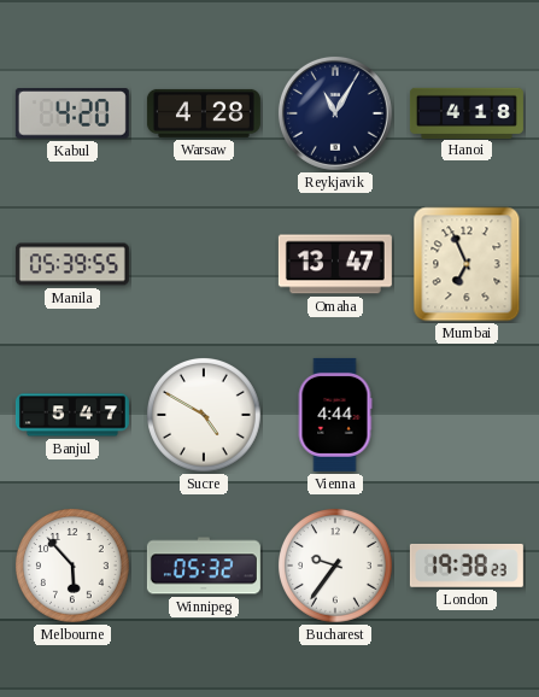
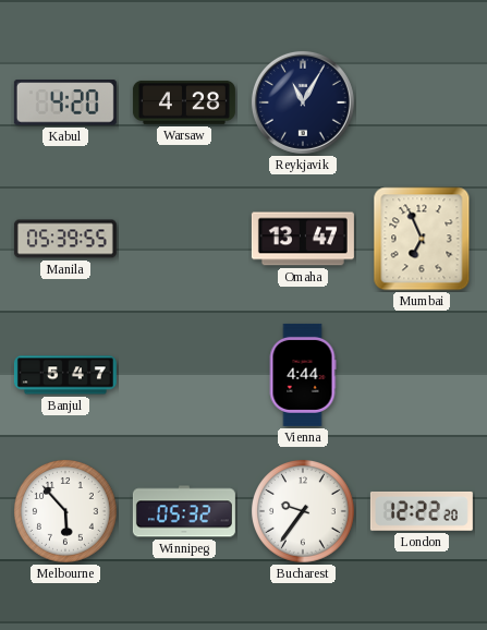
Hanoi: 4:18 -> none (467, 112)
Sucre: 4:50 -> none (205, 416)
London: 19:38 -> 12:22 (422, 511)
